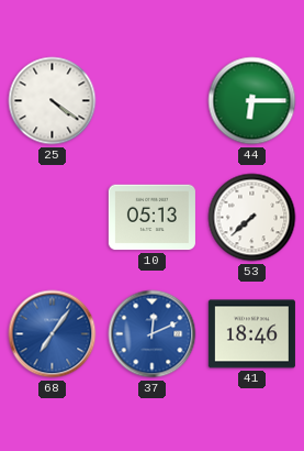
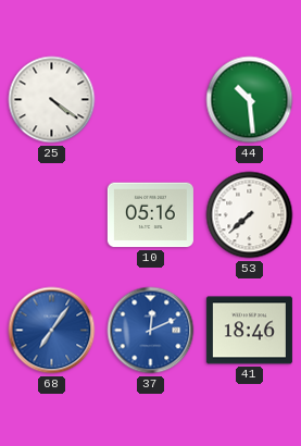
44: 6:15 -> 10:29 (250, 100)
10: 05:13 -> 05:16 (150, 215)
